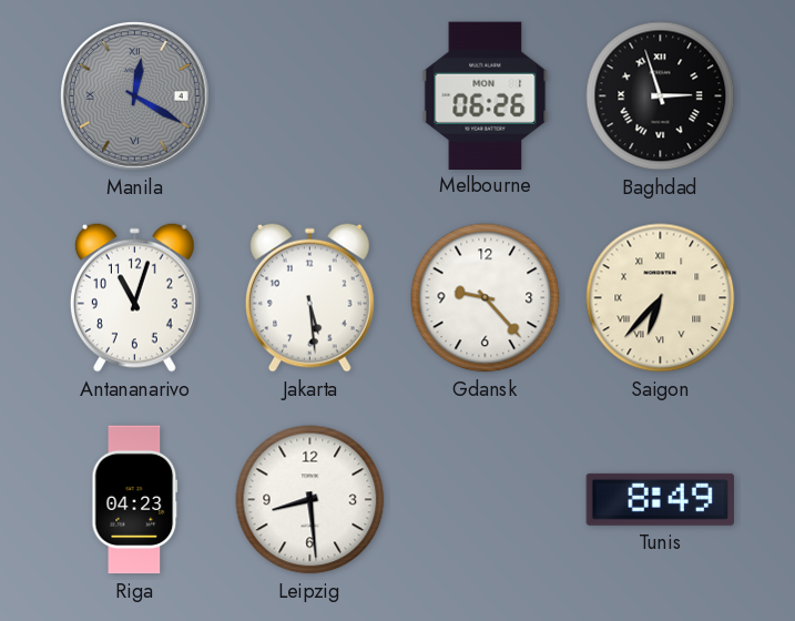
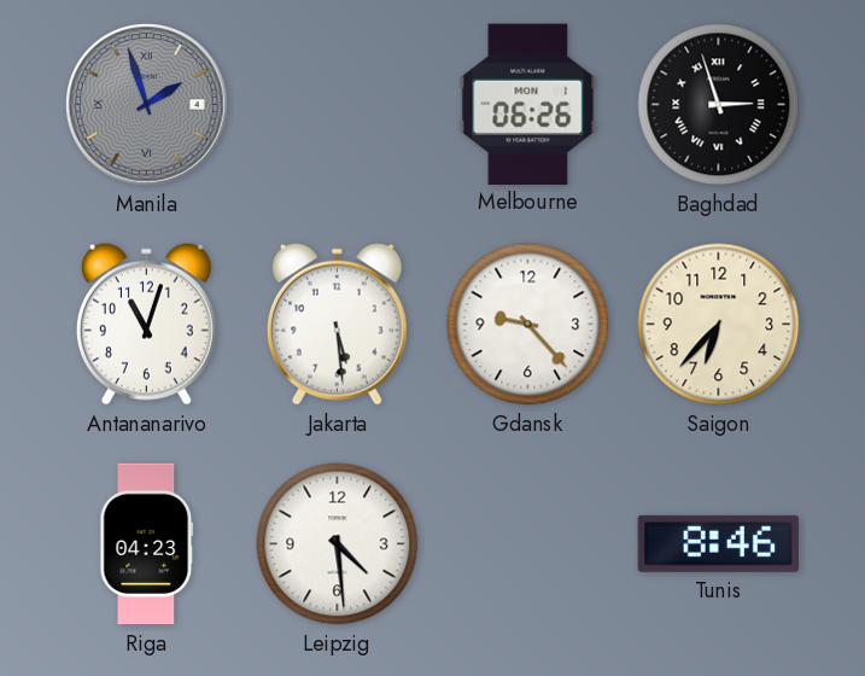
Manila: 12:20 -> 1:57 (147, 105)
Saigon numerals: Roman -> Arabic (719, 325)
Leipzig: 8:29 -> 4:29 (338, 544)
Tunis: 8:49 -> 8:46 (718, 543)
